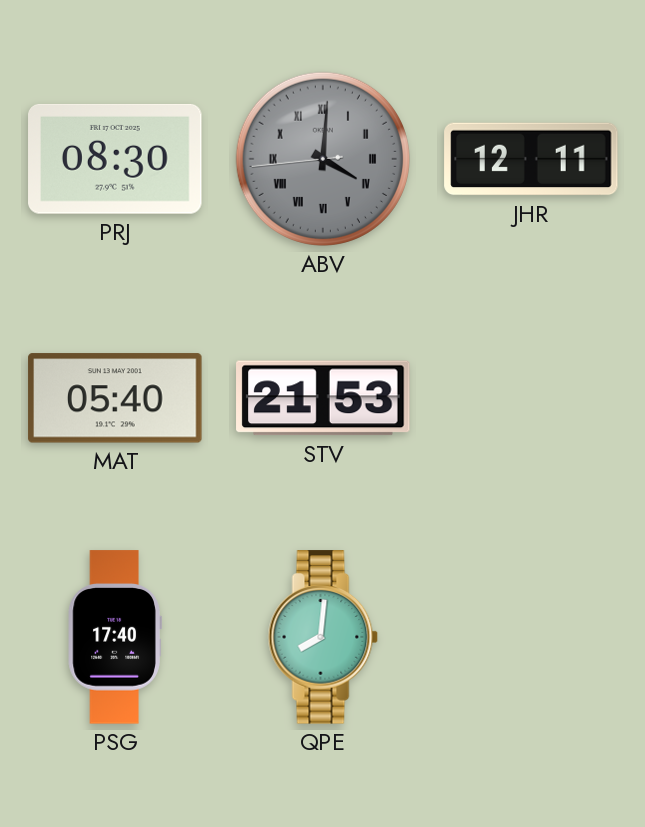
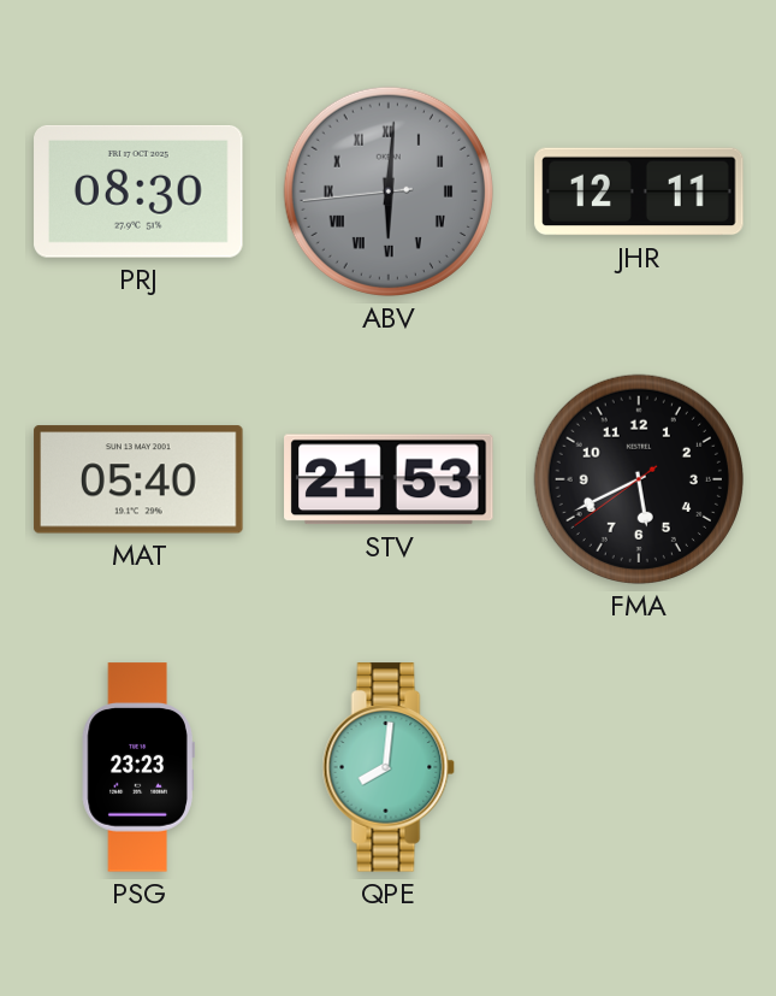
ABV: 4:00 -> 6:00 (389, 191)
FMA: none -> 5:40 (639, 479)
PSG: 17:40 -> 23:23 (138, 767)
